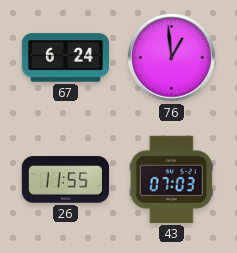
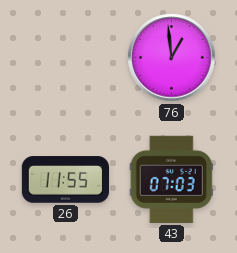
67: 6:24 -> none (66, 58)
